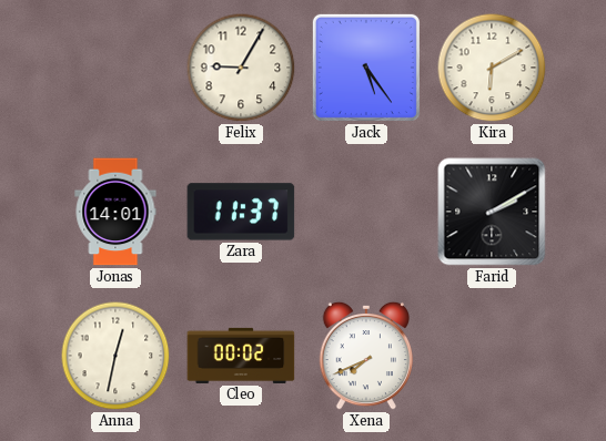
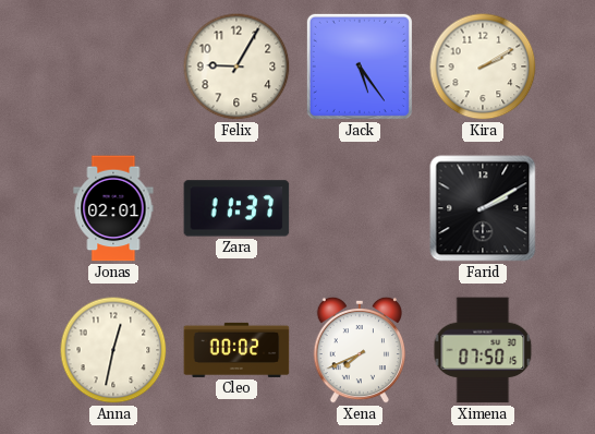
Kira: 6:10 -> 2:10 (483, 67)
Jonas: 14:01 -> 02:01 (113, 208)
Ximena: none -> 07:50 (483, 350)
